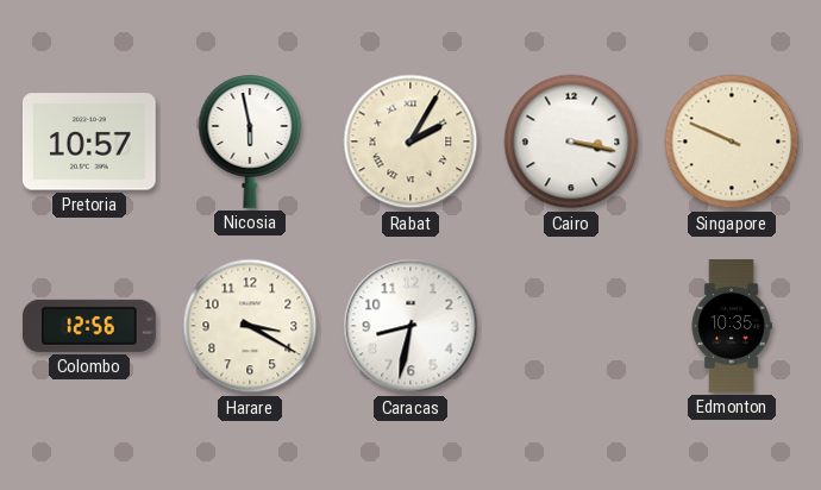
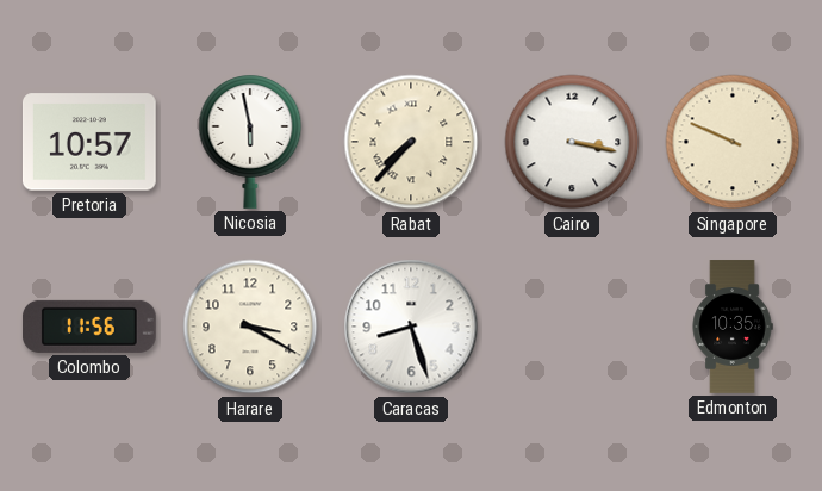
Rabat: 2:05 -> 7:37 (411, 142)
Colombo: 12:56 -> 11:56 (89, 327)
Caracas: 8:32 -> 8:27 (411, 327)
